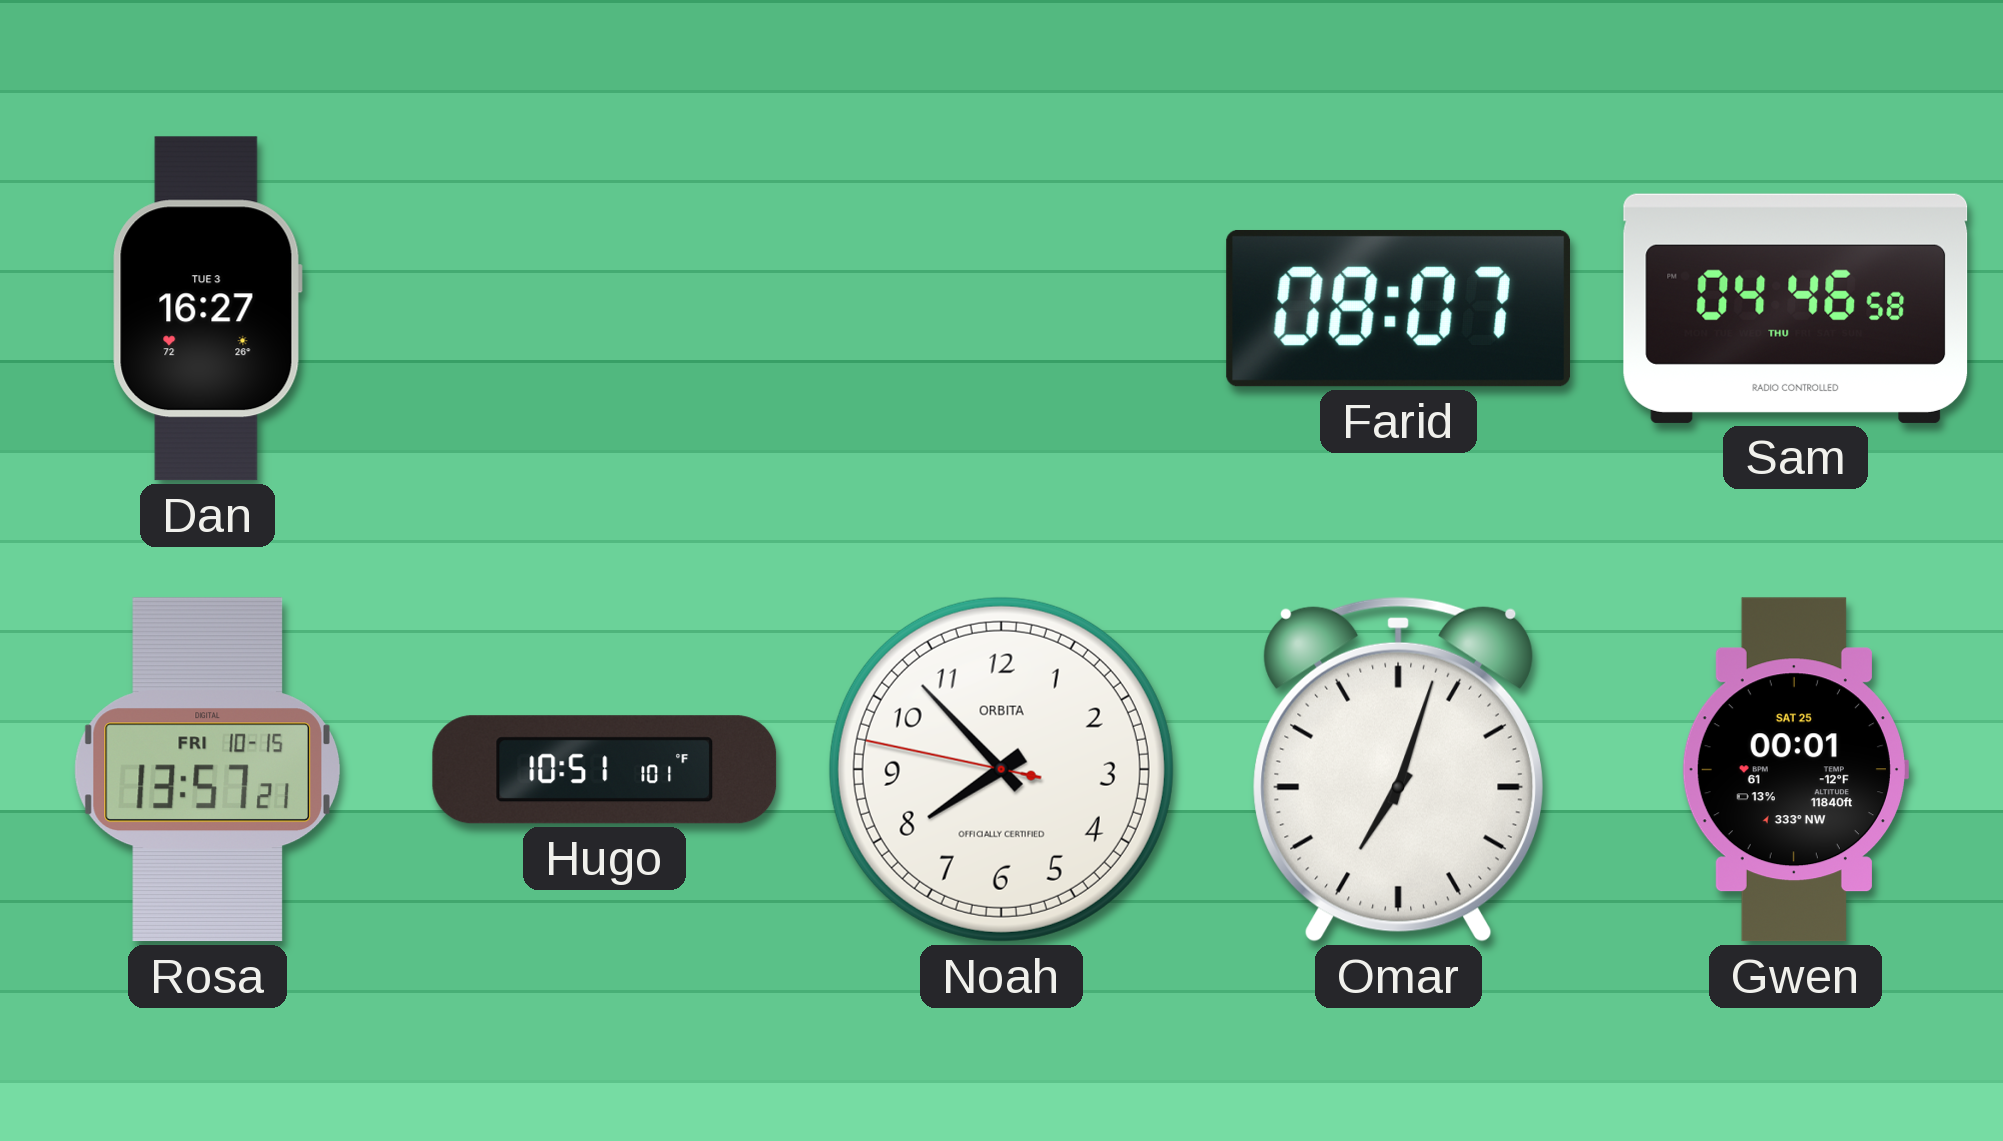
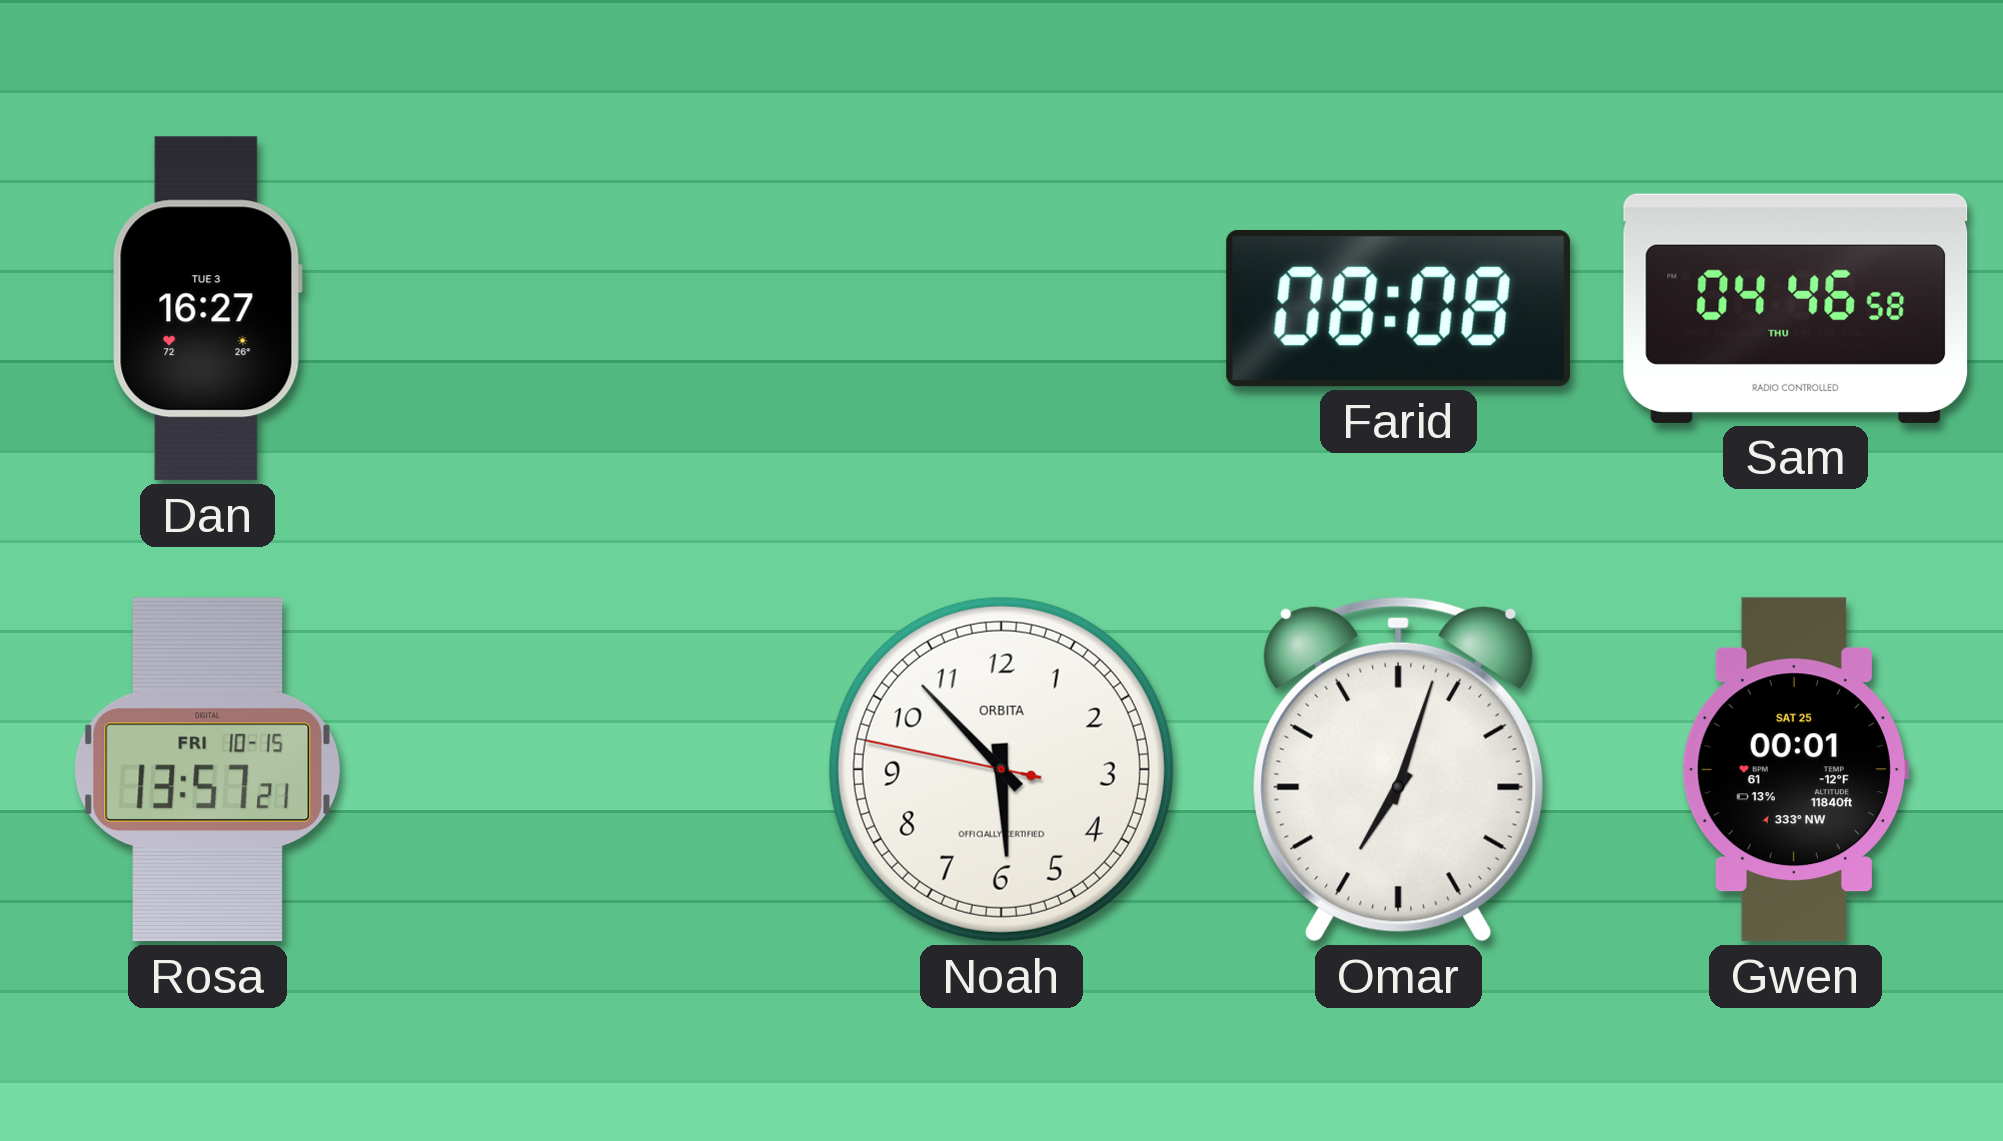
Farid: 08:07 -> 08:08 (1398, 308)
Hugo: 10:51 -> none (605, 770)
Noah: 7:52 -> 5:52 (1001, 769)
